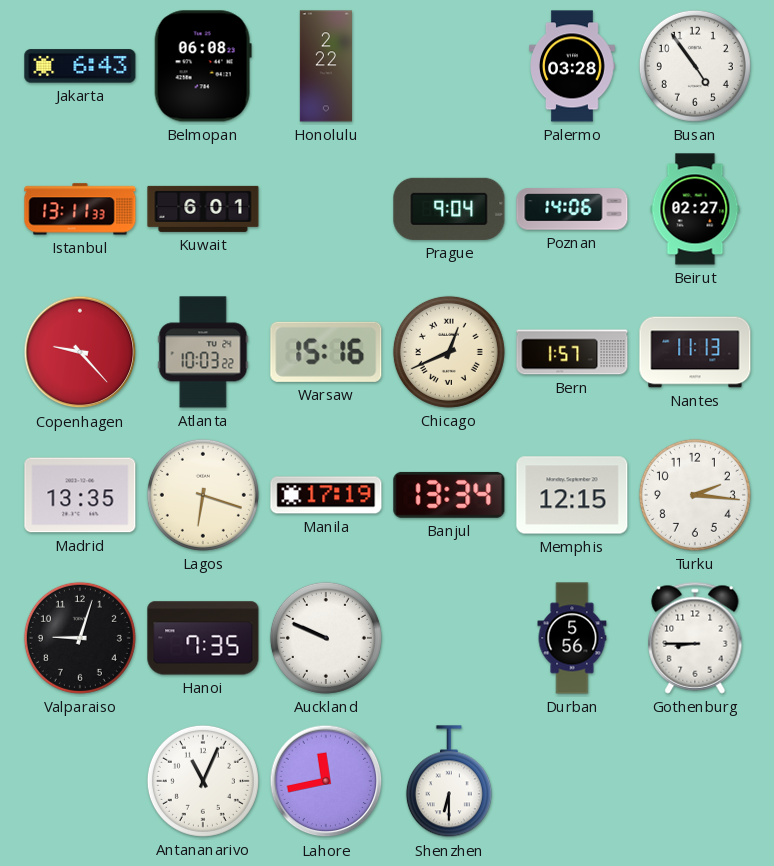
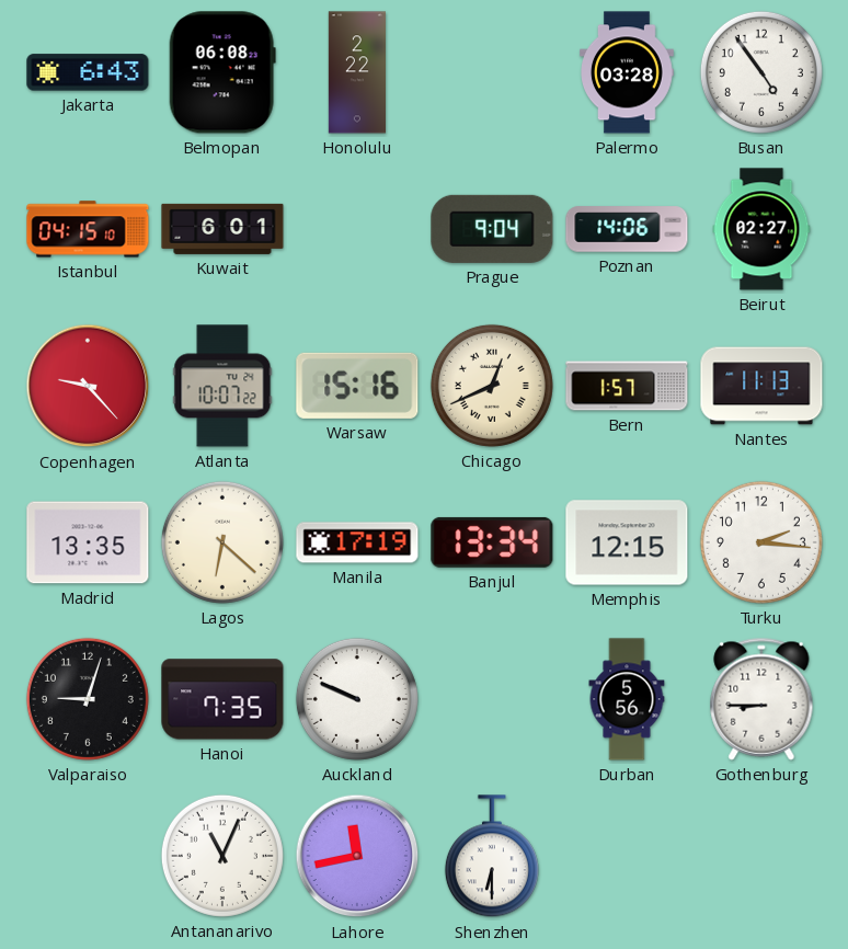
Istanbul: 13:11 -> 04:15 (88, 229)
Atlanta: 10:03 -> 10:07 (222, 386)
Lagos: 6:18 -> 6:22 (222, 542)
